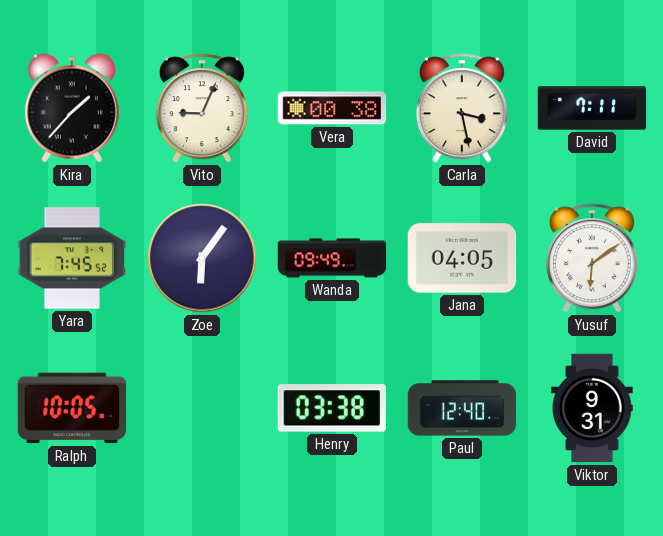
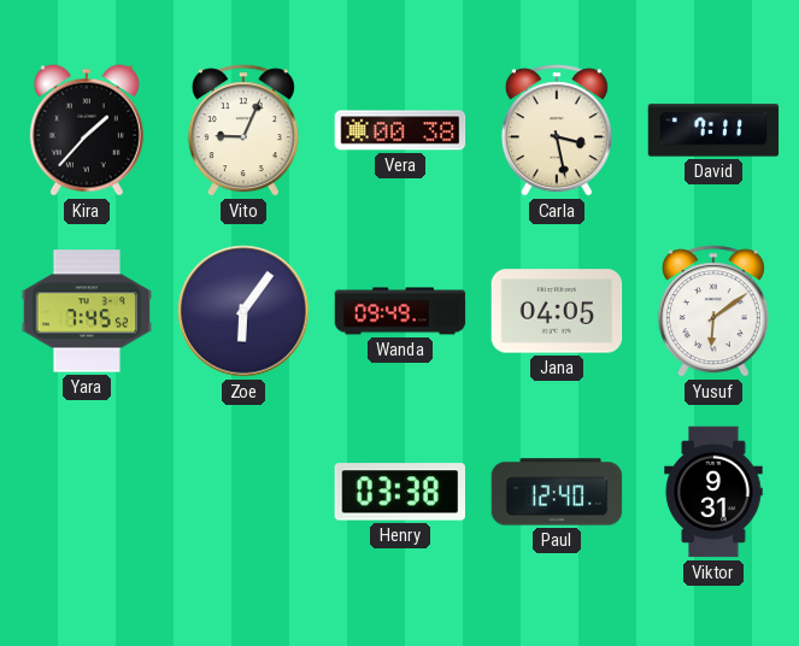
Ralph: 10:05 -> none (72, 408)
